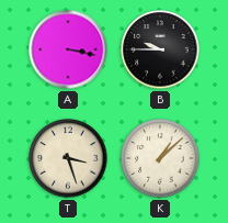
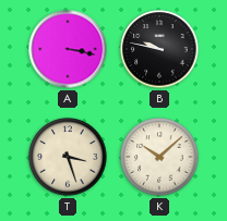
B: 9:45 -> 9:47 (159, 49)
K: 1:08 -> 10:08 (159, 157)
